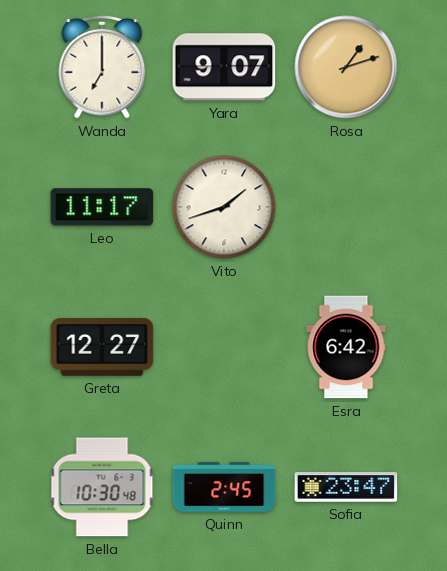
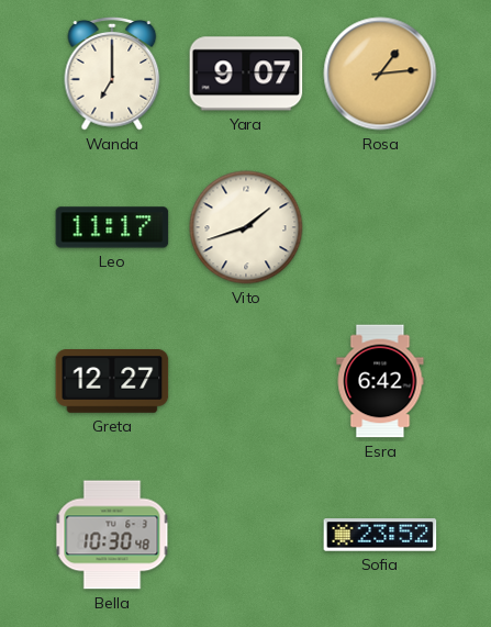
Rosa: 1:12 -> 1:14 (380, 74)
Quinn: 2:45 -> none (224, 487)
Sofia: 23:47 -> 23:52 (380, 535)
